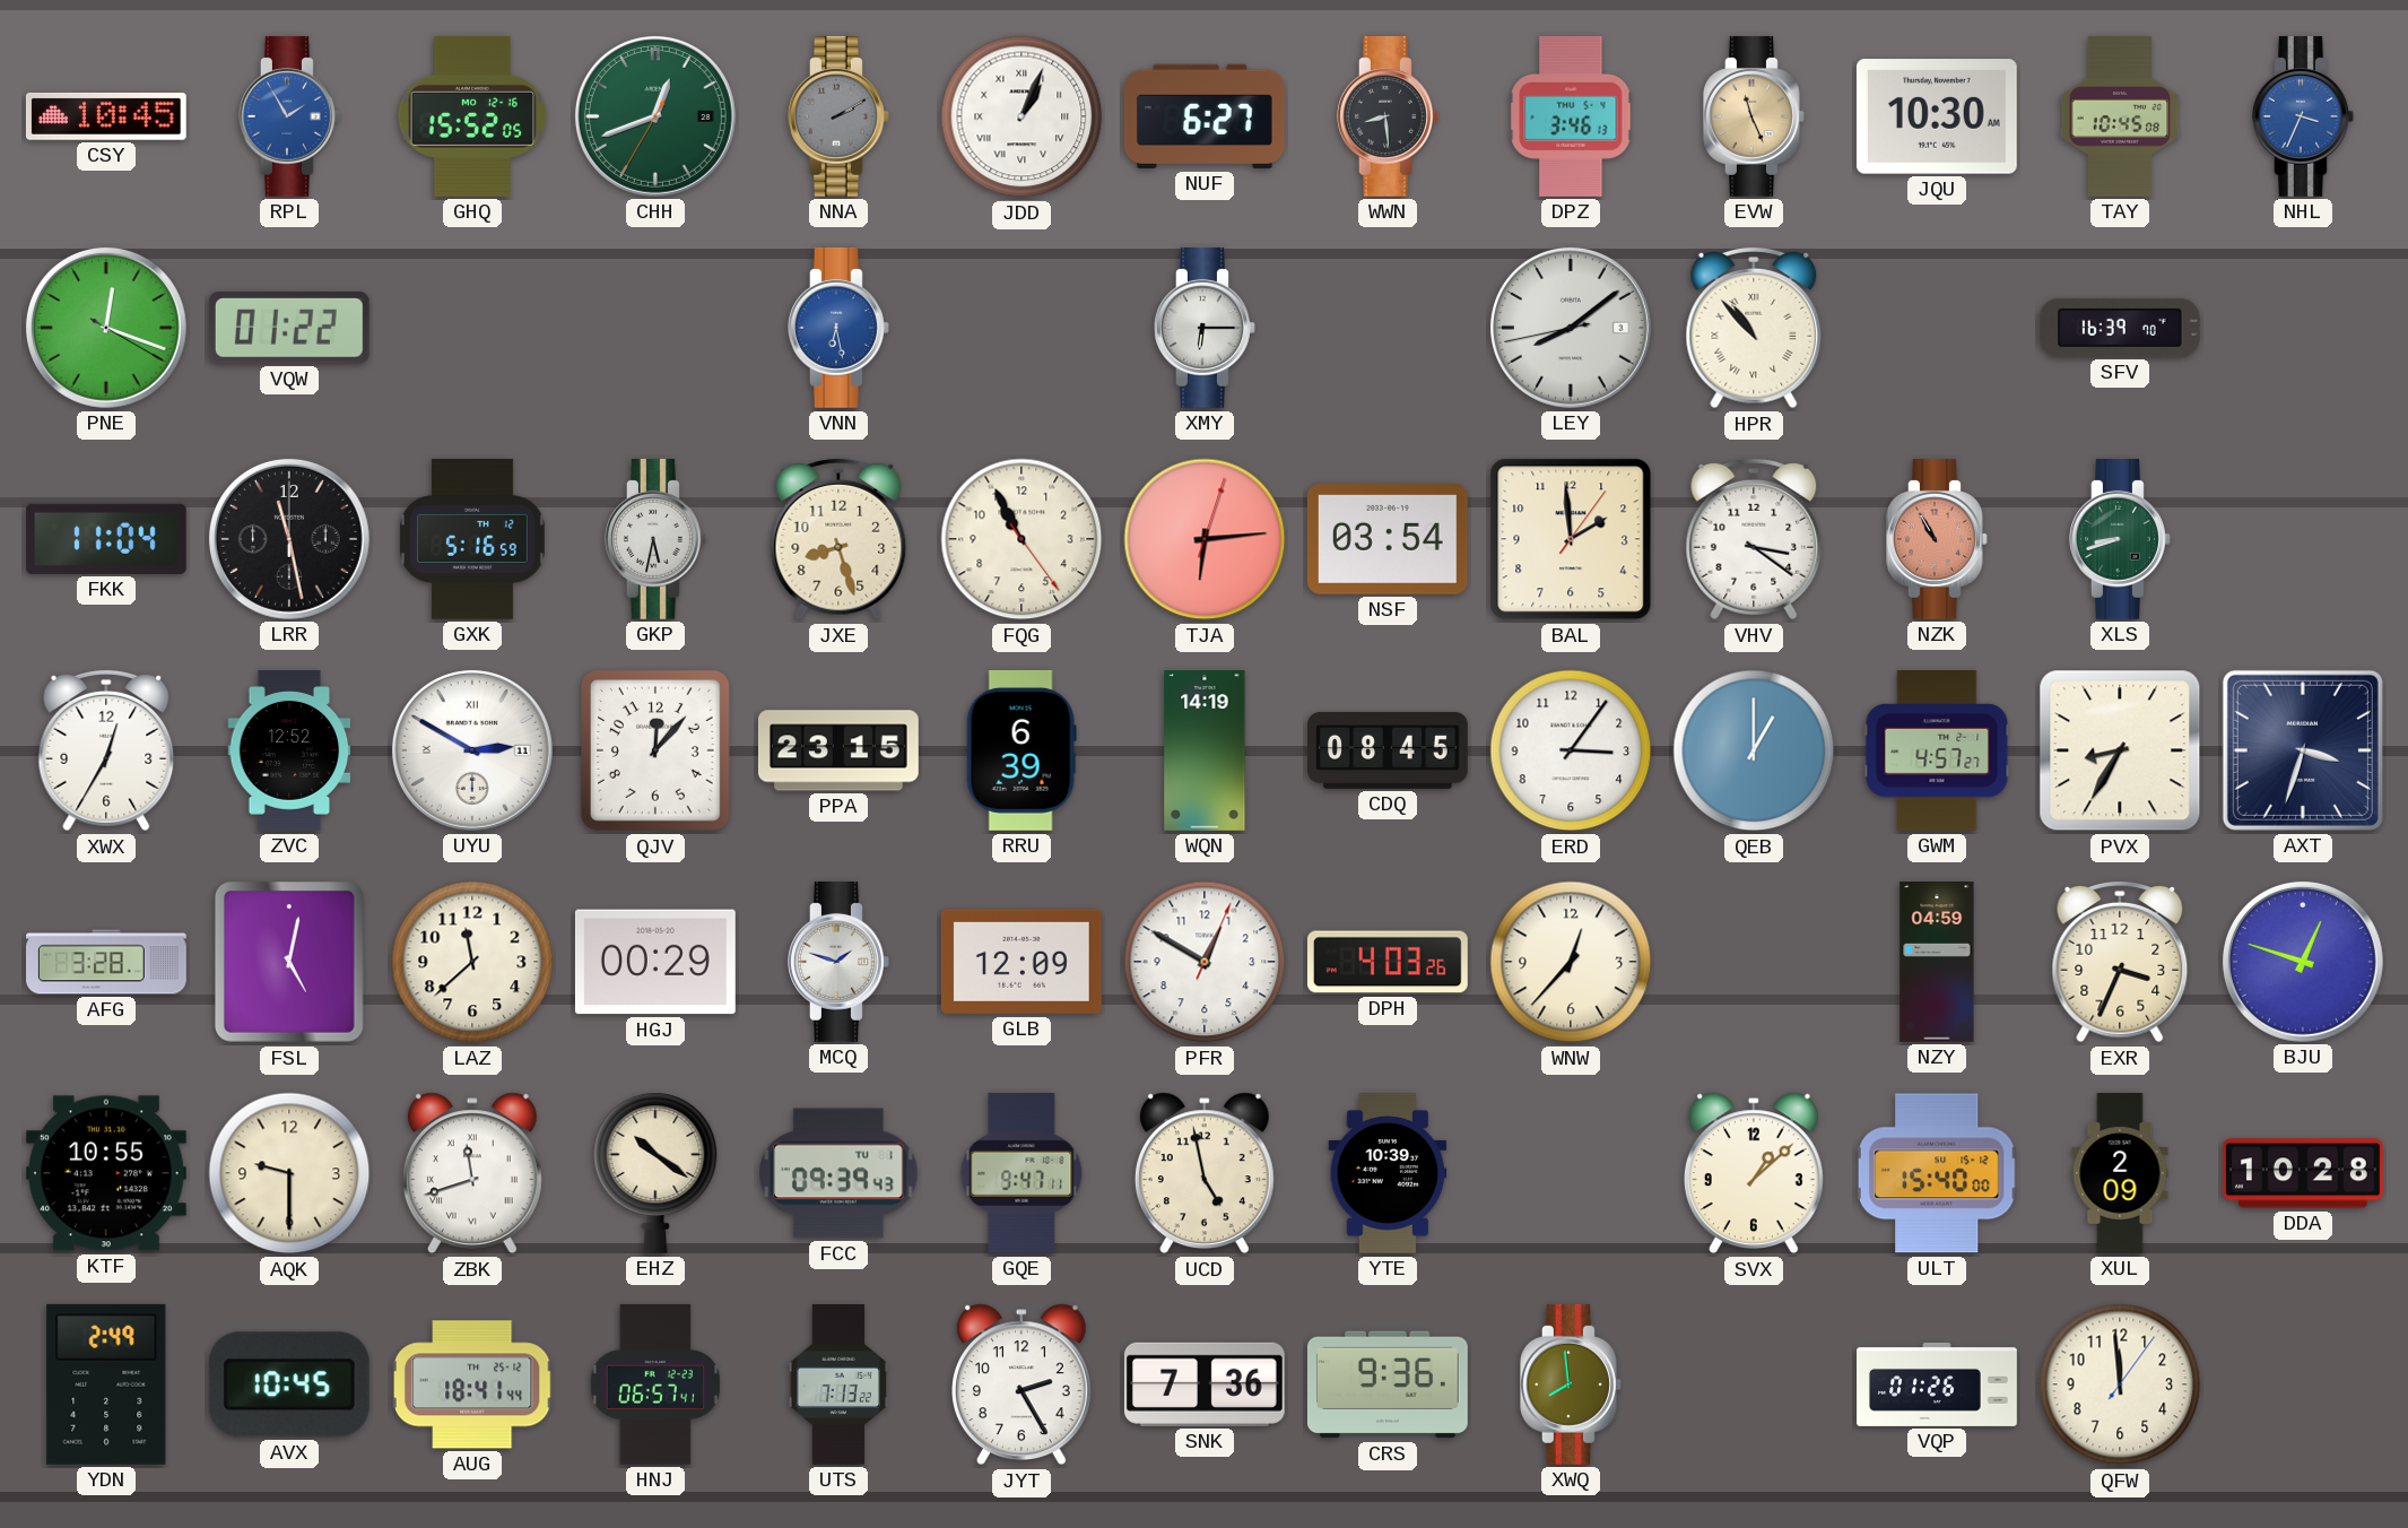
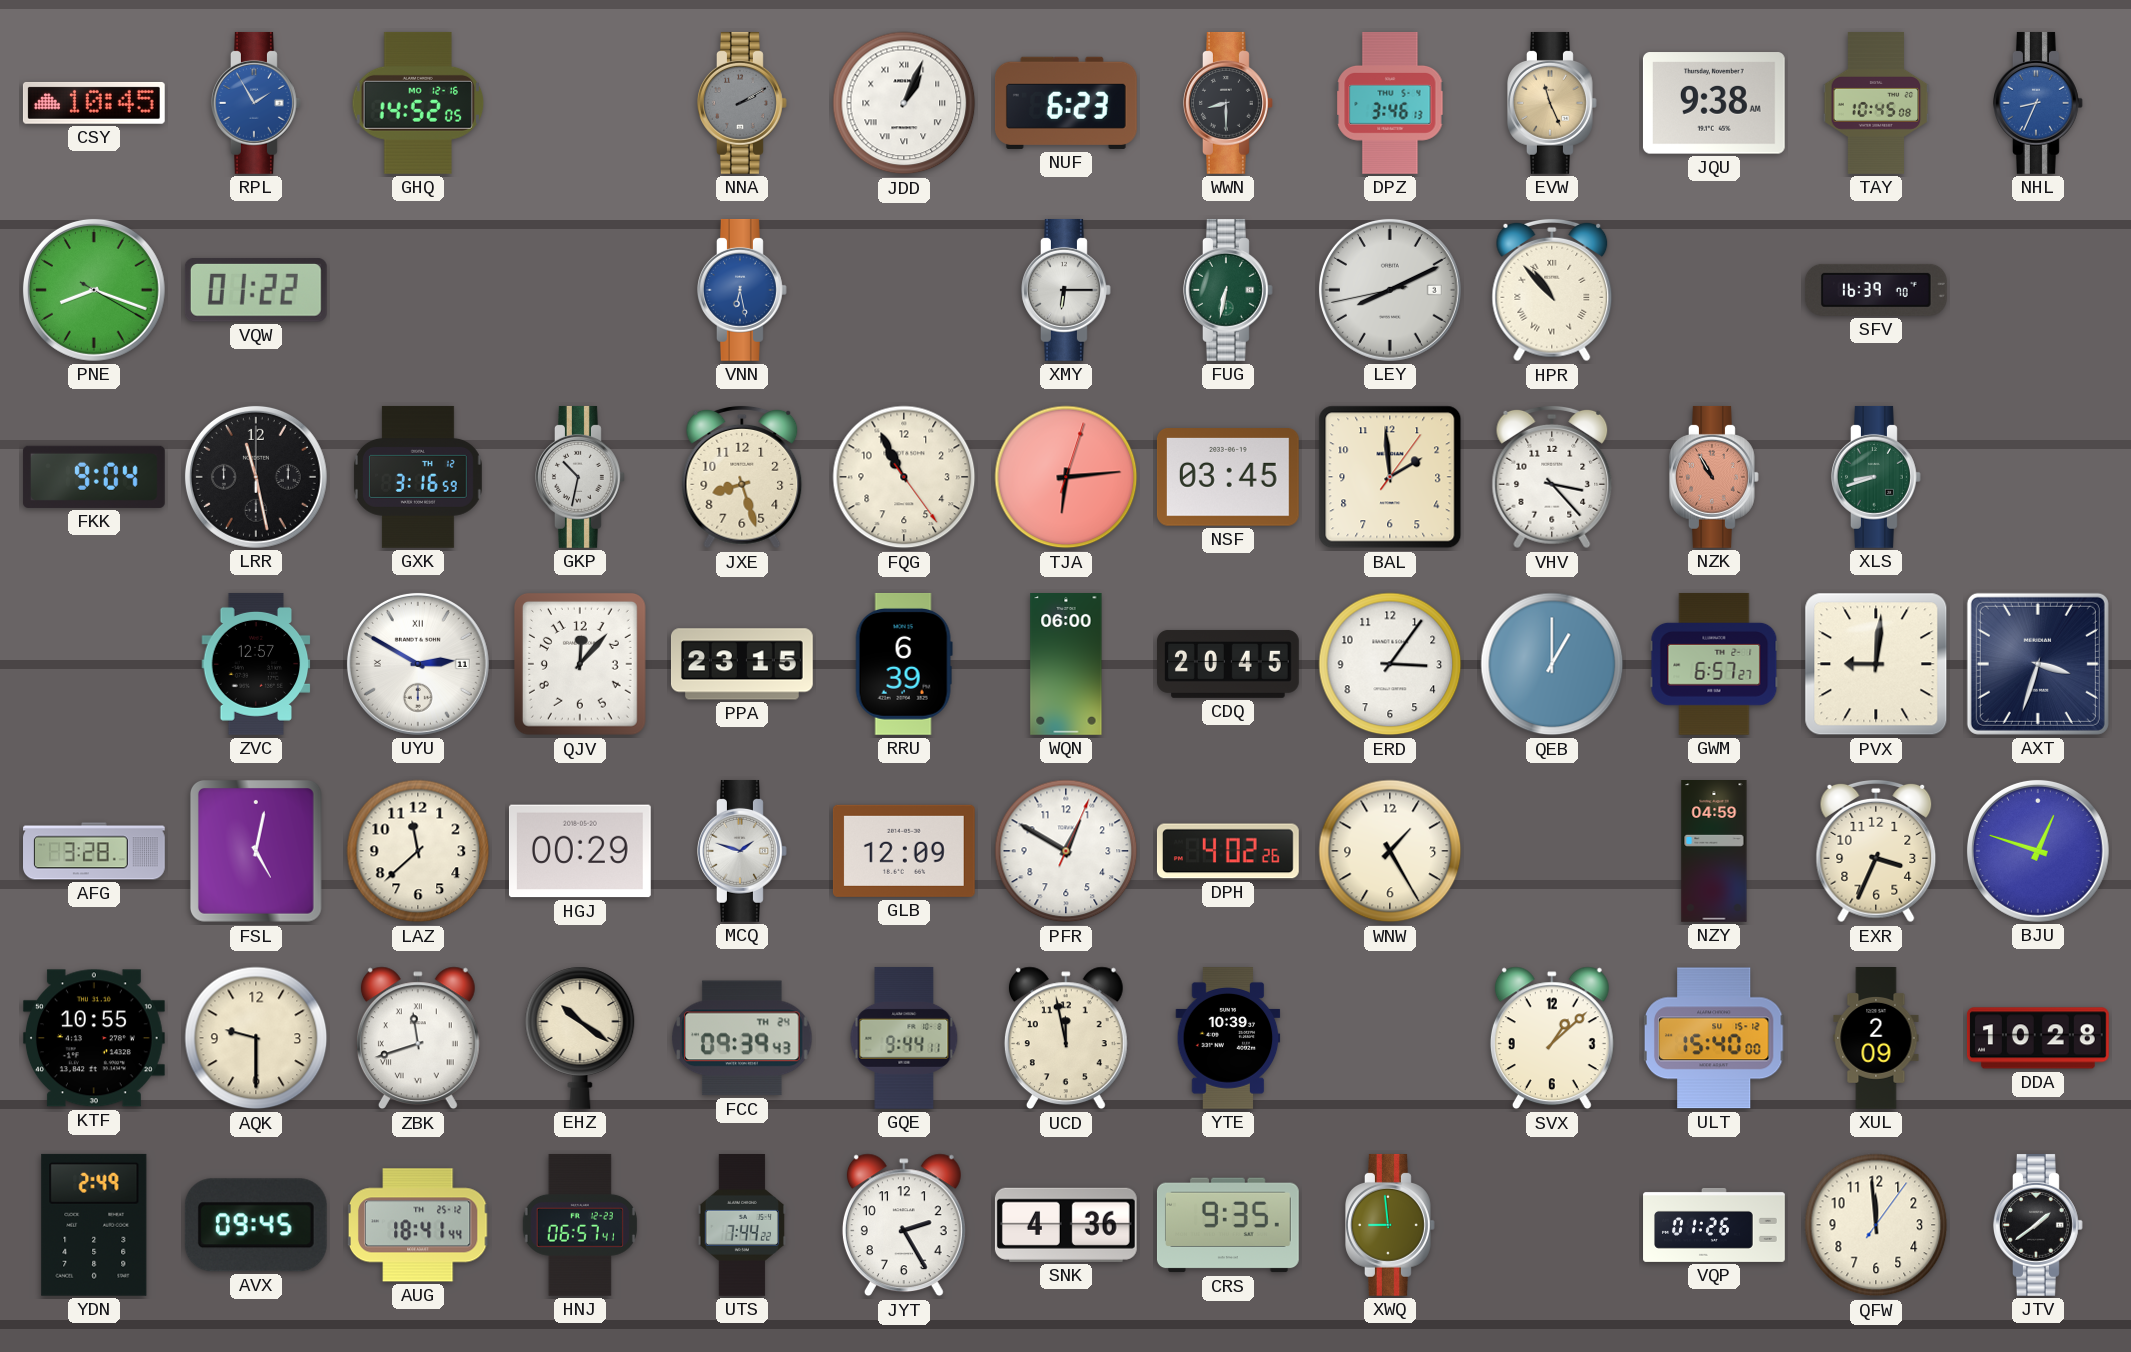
GHQ: 15:52 -> 14:52 (418, 103)
CHH: 12:41 -> none (655, 116)
NUF: 6:27 -> 6:23 (1066, 103)
WWN: 8:29 -> 8:30 (1229, 103)
JQU: 10:30 -> 9:38 (1714, 103)
NHL: 3:34 -> 8:34 (2039, 103)
PNE: 12:18 -> 8:18 (94, 290)
FUG: none -> 6:32 (1229, 290)
LEY: 8:08 -> 8:10 (1390, 290)
FKK: 11:04 -> 9:04 (94, 477)
GXK: 5:16 -> 3:16 (418, 477)
GKP: 5:32 -> 10:32 (581, 477)
NSF: 03:54 -> 03:45 (1228, 478)
VHV: 3:21 -> 3:23 (1552, 477)
XWX: 12:35 -> none (106, 750)
ZVC: 12:52 -> 12:57 (256, 664)
WQN: 14:19 -> 06:00 (1066, 665)
CDQ: 08:45 -> 20:45 (1229, 664)
GWM: 4:57 -> 6:57 (1714, 664)
PVX: 8:35 -> 9:01 (1876, 664)
DPH: 4:03 -> 4:02 (1228, 851)
WNW: 12:37 -> 1:25 (1390, 851)
FCC date: TU 1 -> TH 24 (742, 1038)
GQE: 9:47 -> 9:44 (904, 1038)
UCD: 4:58 -> 11:58 (1066, 1038)
AVX: 10:45 -> 09:45 (256, 1225)
UTS: 7:13 -> 7:44 (741, 1226)
SNK: 7:36 -> 4:36 (1066, 1225)
CRS: 9:36 -> 9:35 (1228, 1225)
XWQ: 7:59 -> 8:59 (1391, 1225)
JTV: none -> 1:39 (2039, 1225)
